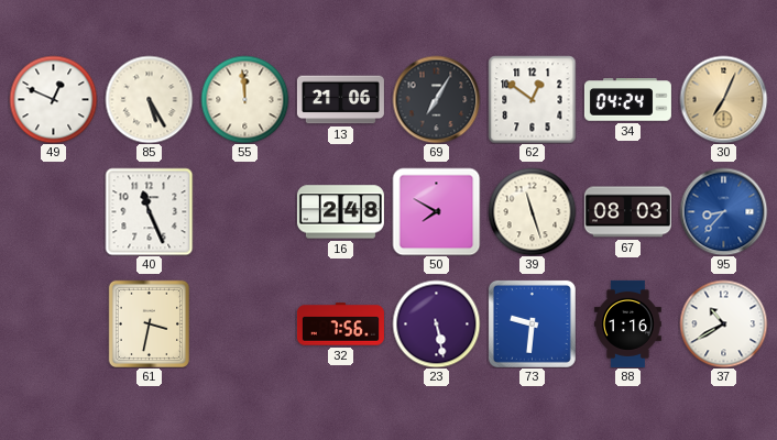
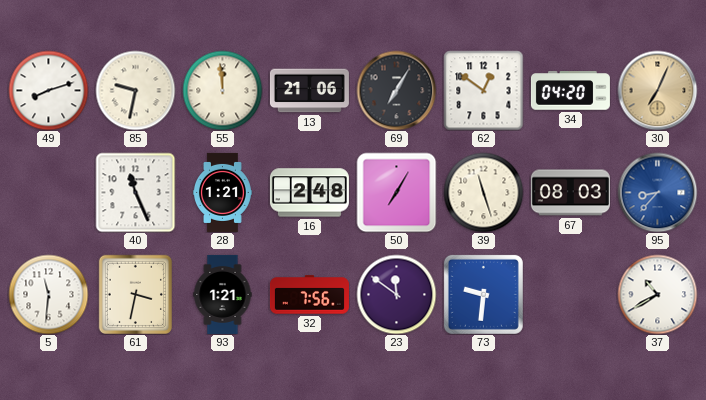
49: 12:49 -> 8:12 (48, 90)
85: 5:25 -> 9:32 (135, 90)
34: 04:24 -> 04:20 (570, 91)
28: none -> 1:21 (222, 192)
50: 7:50 -> 7:05 (396, 192)
5: none -> 11:31 (48, 294)
93: none -> 1:21 (223, 294)
23: 5:28 -> 11:51 (396, 294)
88: 1:16 -> none (628, 323)
